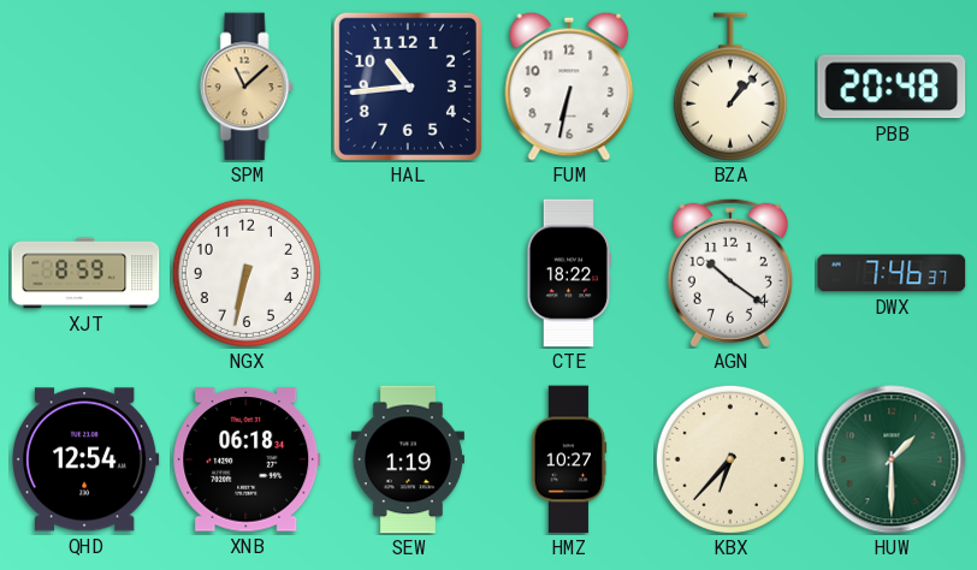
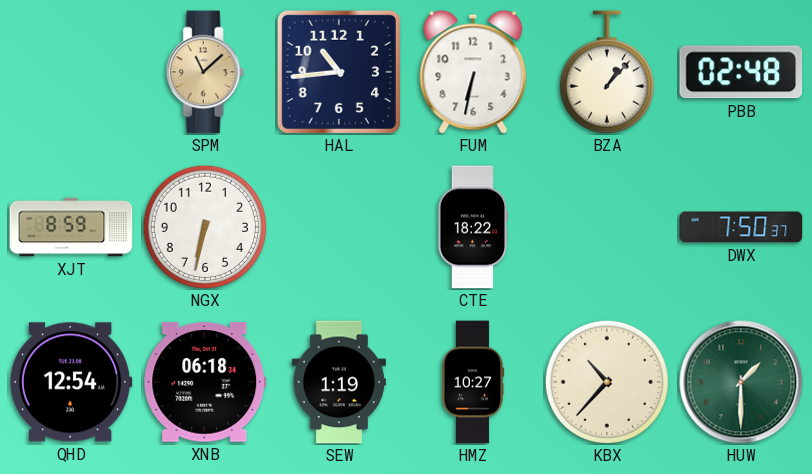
PBB: 20:48 -> 02:48 (741, 72)
AGN: 10:21 -> none (730, 273)
DWX: 7:46 -> 7:50 (741, 227)
KBX: 6:37 -> 10:37 (607, 382)
